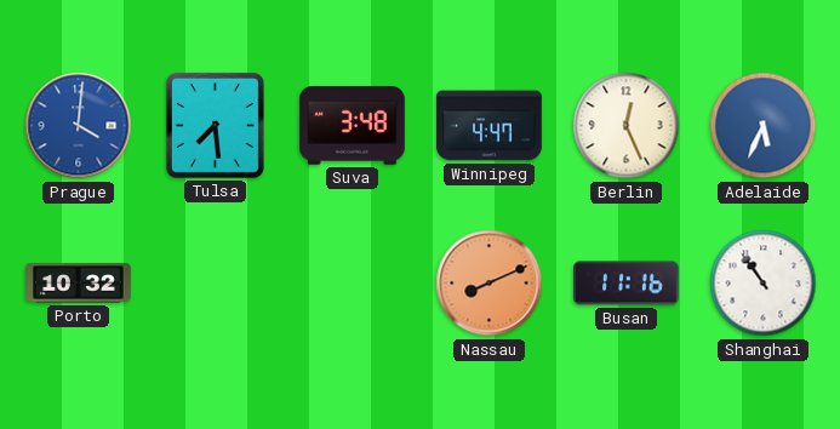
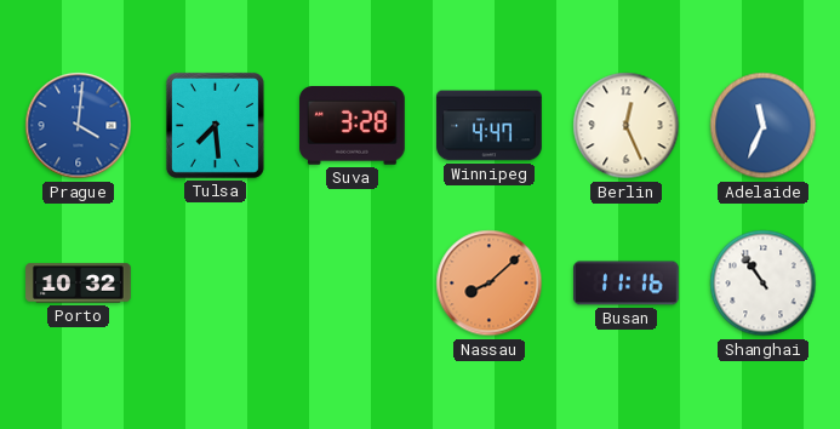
Suva: 3:48 -> 3:28 (353, 126)
Adelaide: 5:34 -> 11:34 (764, 126)
Nassau: 8:11 -> 8:08 (490, 284)
